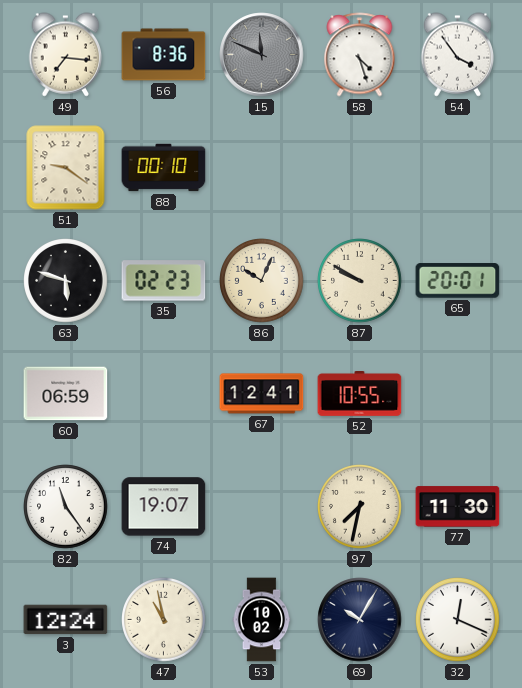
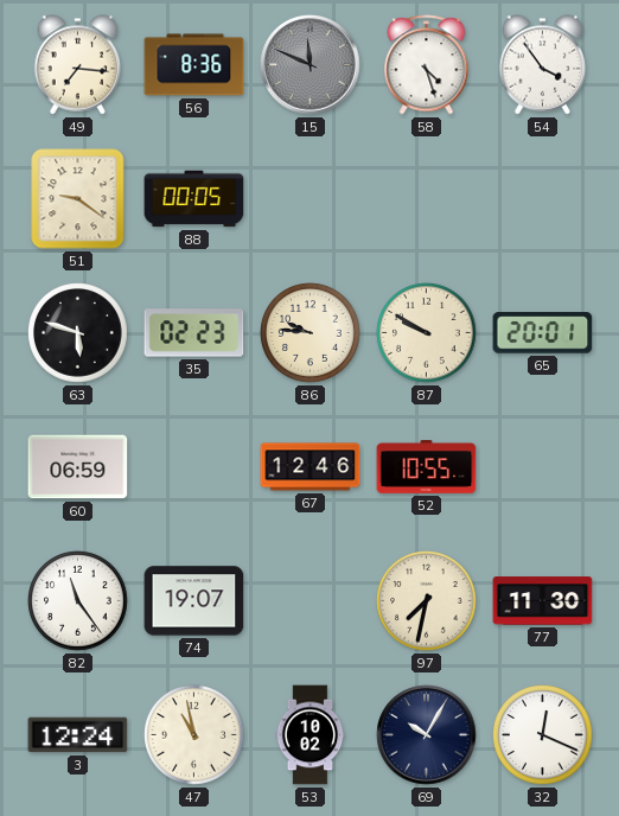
88: 00:10 -> 00:05 (194, 199)
86: 10:04 -> 9:46 (311, 333)
67: 12:41 -> 12:46 (311, 467)
